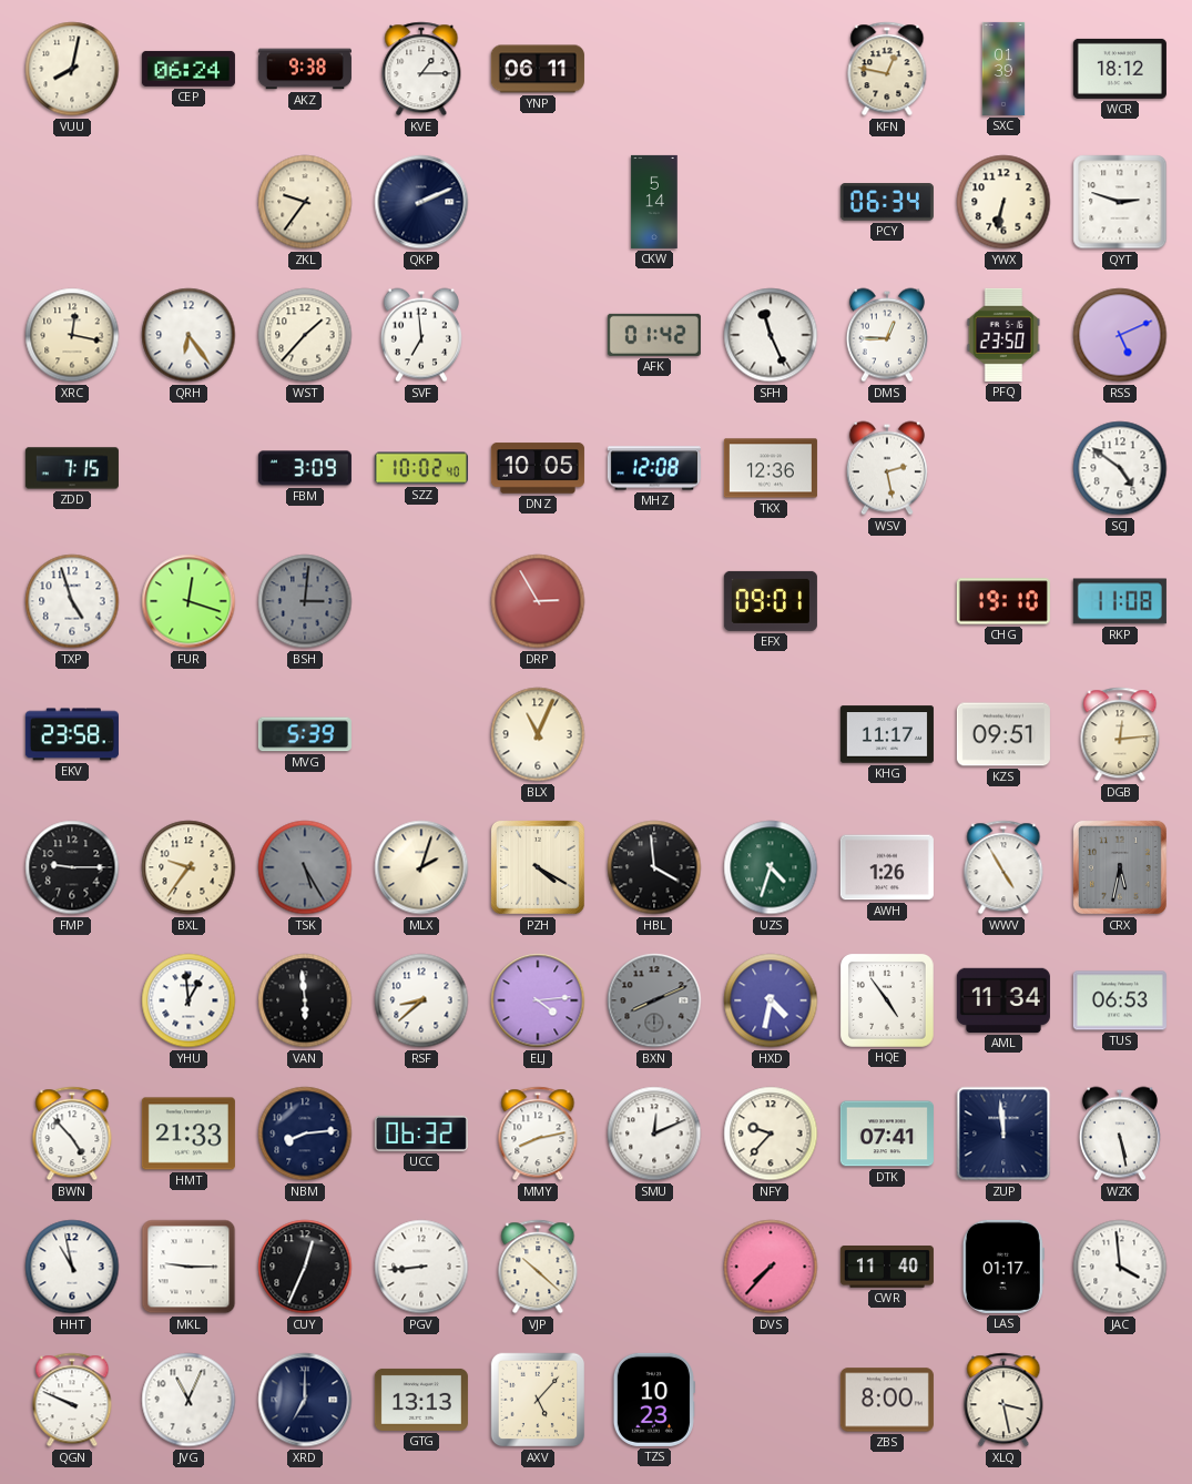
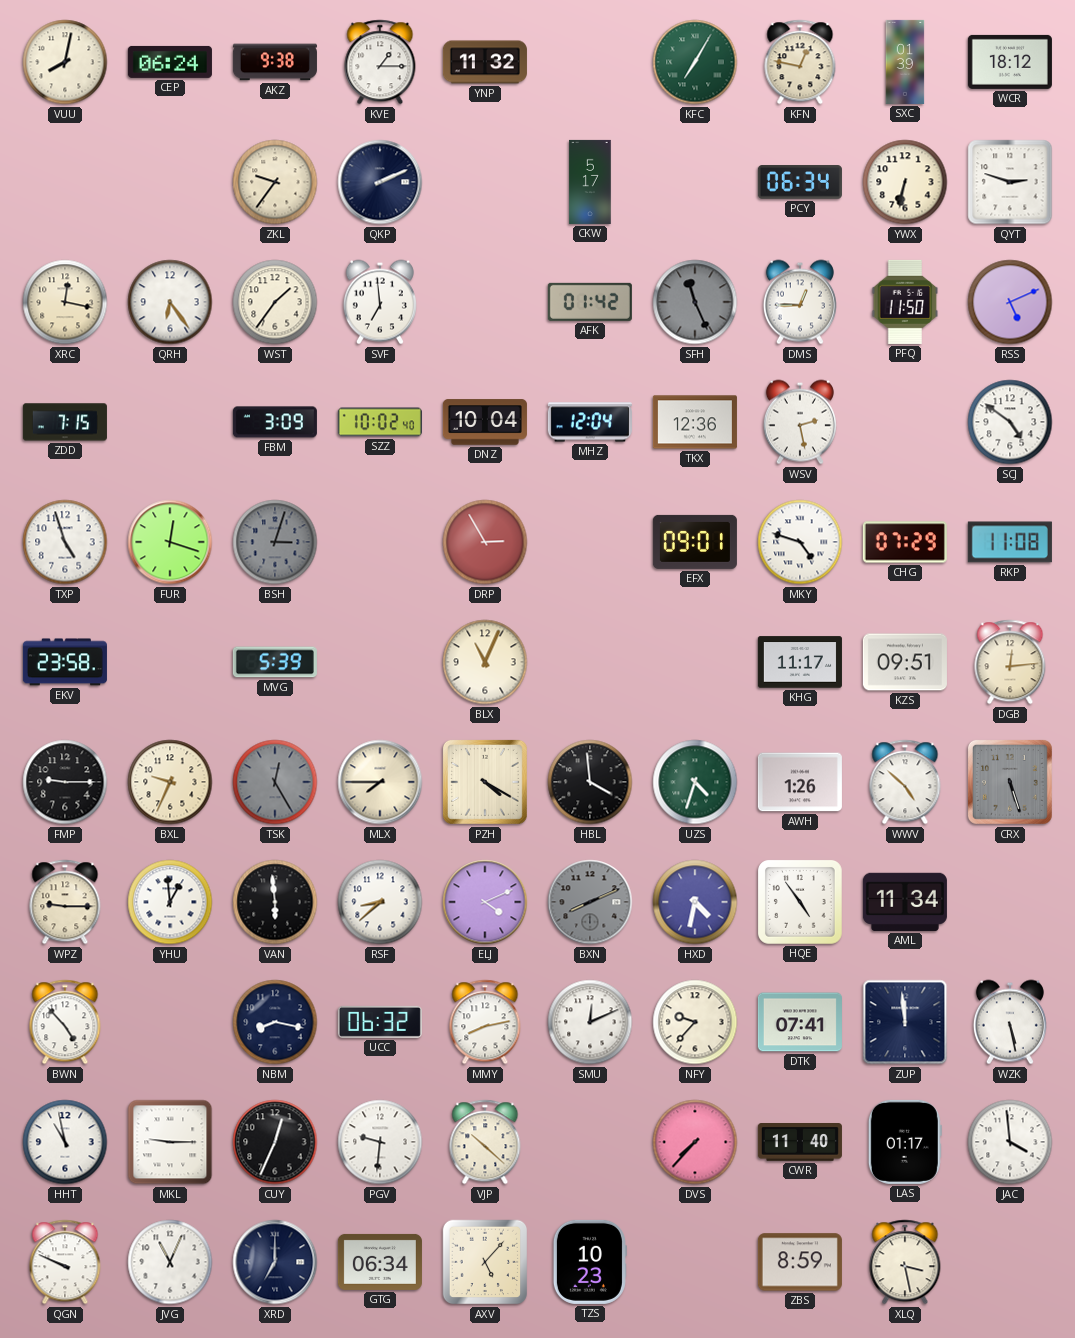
YNP: 06:11 -> 11:32 (485, 62)
KFC: none -> 7:05 (695, 62)
CKW: 5:14 -> 5:17 (590, 182)
WST: 1:37 -> 1:36 (275, 302)
SFH dial: white -> grey (695, 302)
PFQ: 23:50 -> 11:50 (905, 302)
DNZ: 10:05 -> 10:04 (485, 422)
MHZ: 12:08 -> 12:04 (590, 422)
BSH: 3:01 -> 3:03 (275, 542)
MKY: none -> 4:48 (800, 542)
CHG: 19:10 -> 07:29 (905, 542)
BXL: 9:36 -> 9:34 (170, 782)
TSK: 5:25 -> 12:25 (275, 782)
MLX: 2:03 -> 7:45 (380, 782)
WWV: 4:55 -> 4:52 (905, 782)
CRX: 5:32 -> 5:27 (1010, 782)
WPZ: none -> 9:15 (65, 902)
ELJ: 4:14 -> 4:11 (485, 902)
TUS: 06:53 -> none (1120, 1000)
HMT: 21:33 -> none (189, 1134)
NBM: 8:14 -> 8:17 (275, 1022)
PGV: 8:44 -> 9:31 (380, 1142)
GTG: 13:13 -> 06:34 (380, 1262)
ZBS: 8:00 -> 8:59 (800, 1262)
